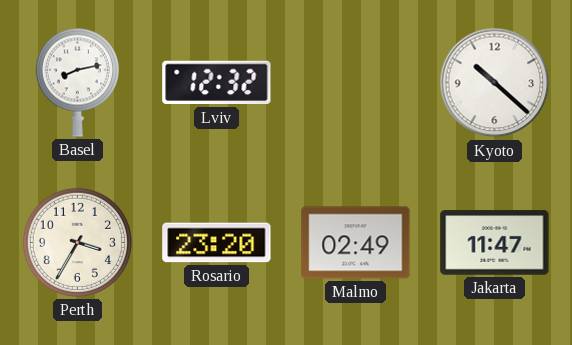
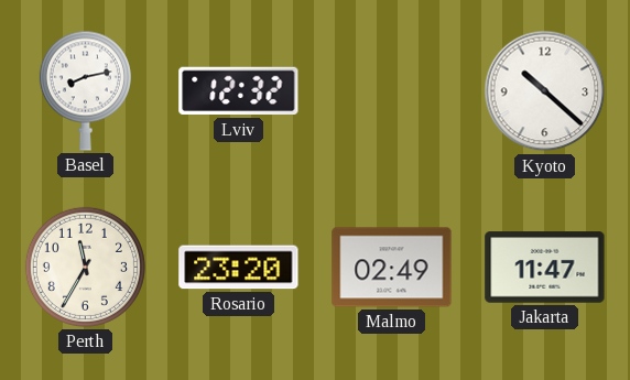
Perth: 3:35 -> 11:35 (85, 267)
